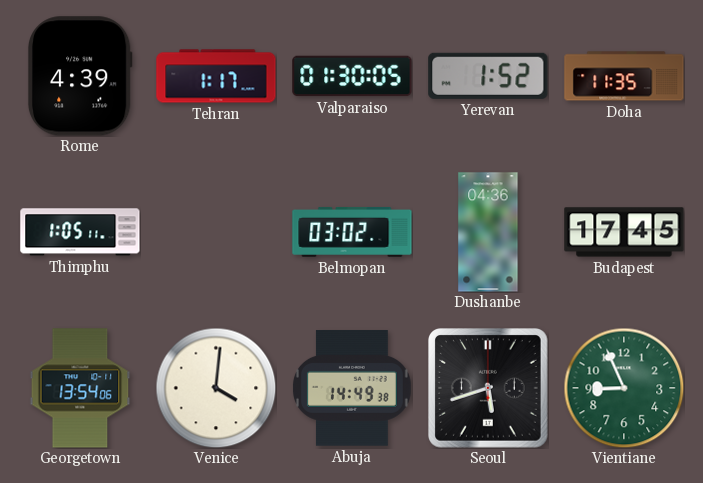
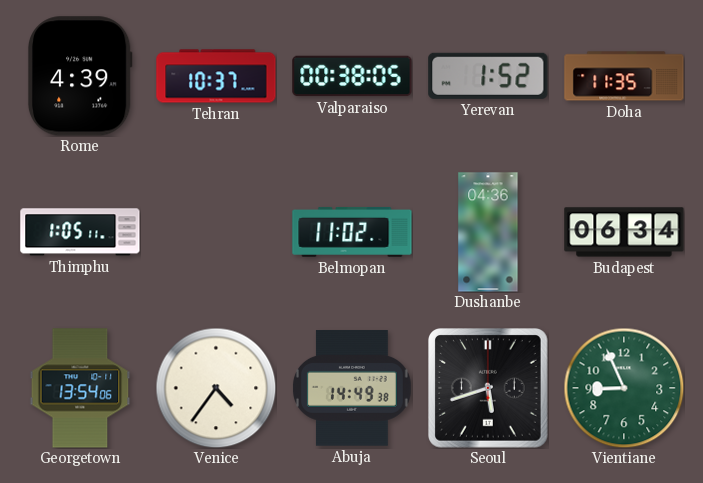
Tehran: 1:17 -> 10:37 (216, 76)
Valparaiso: 01:30 -> 00:38 (352, 76)
Belmopan: 03:02 -> 11:02 (352, 232)
Budapest: 17:45 -> 06:34 (624, 232)
Venice: 4:01 -> 4:36 (216, 388)
